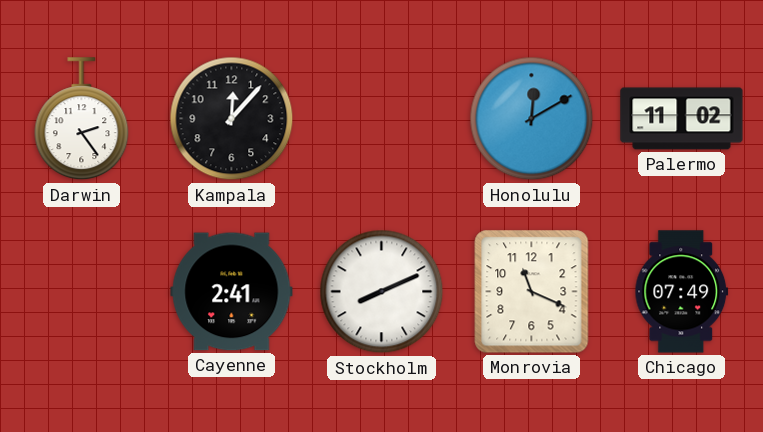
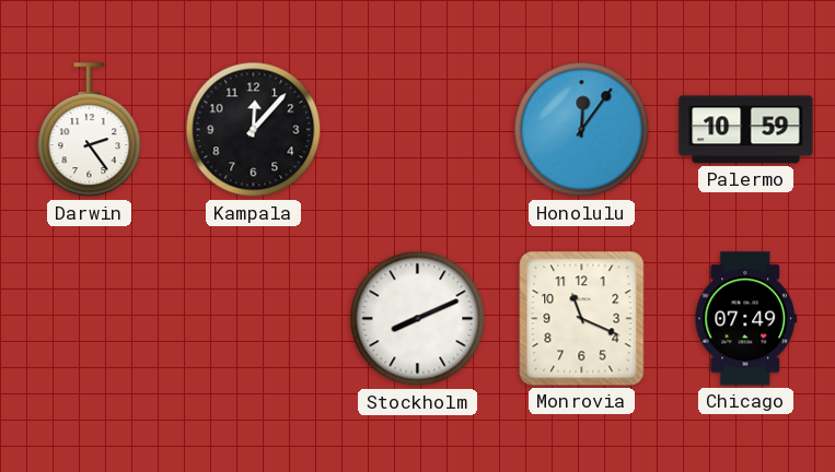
Honolulu: 12:10 -> 12:06 (582, 130)
Palermo: 11:02 -> 10:59 (746, 130)
Cayenne: 2:41 -> none (232, 292)
